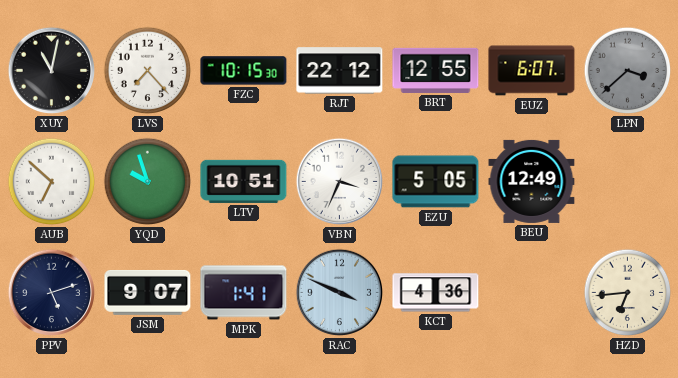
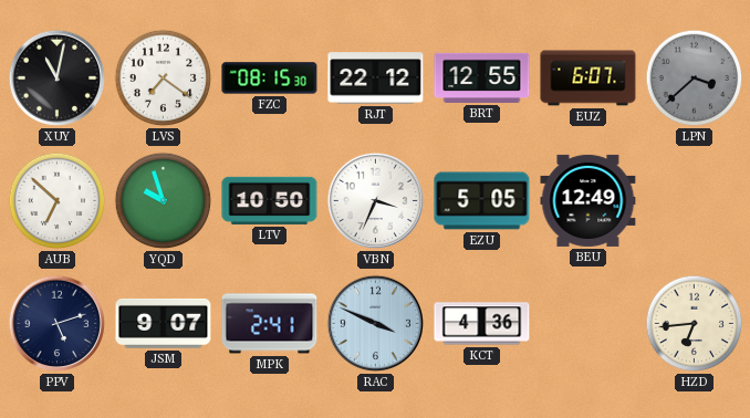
LVS: 7:23 -> 7:21 (164, 79)
FZC: 10:15 -> 08:15 (270, 79)
LTV: 10:51 -> 10:50 (270, 200)
MPK: 1:41 -> 2:41 (270, 324)
